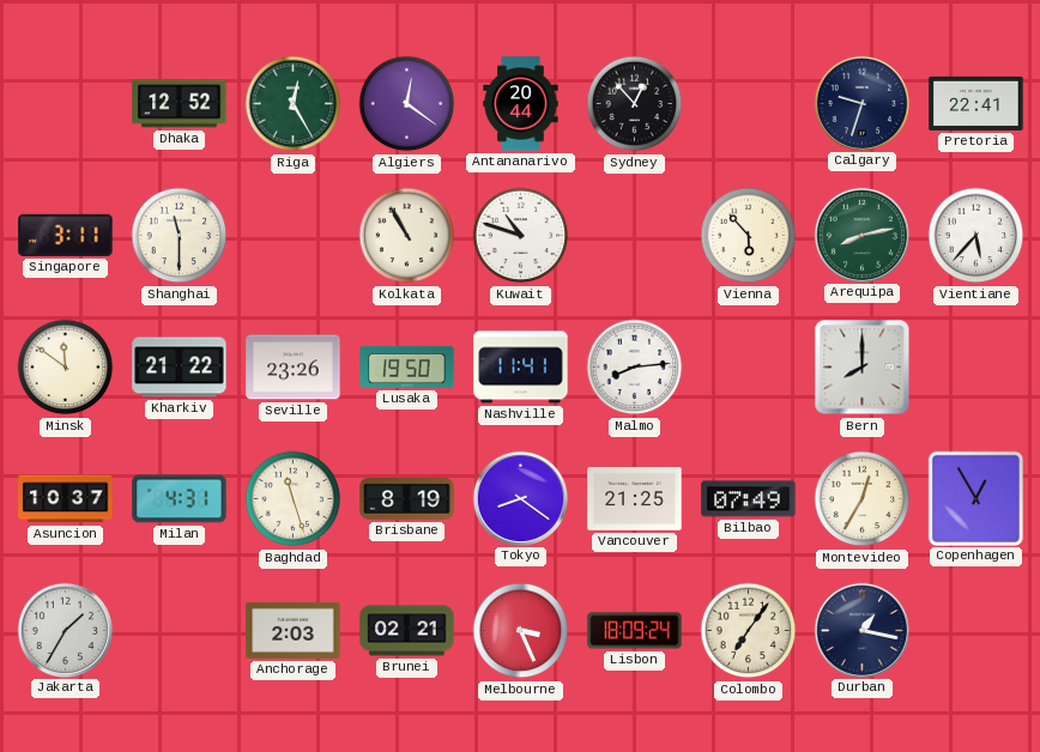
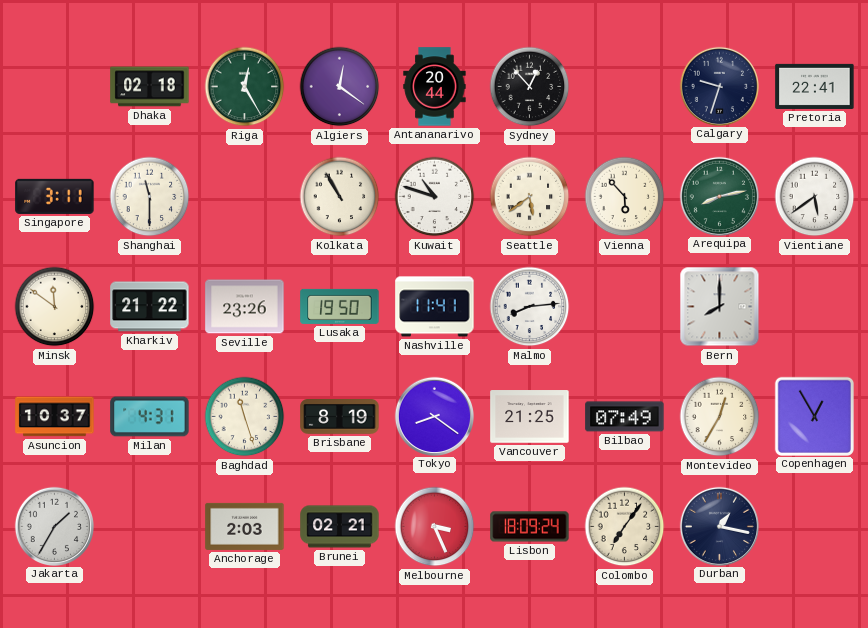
Dhaka: 12:52 -> 02:18 (150, 87)
Seattle: none -> 5:39 (530, 197)
Vientiane: 5:37 -> 5:39 (815, 197)
